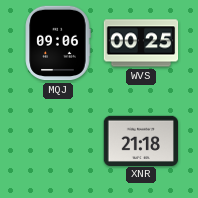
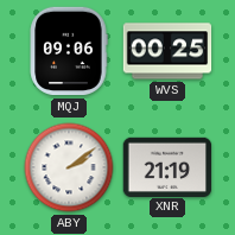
ABY: none -> 2:09 (69, 167)
XNR: 21:18 -> 21:19 (167, 166)
